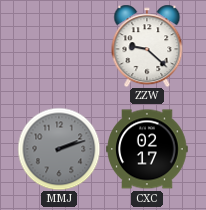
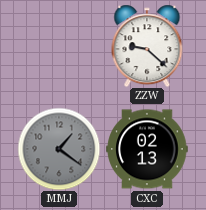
MMJ: 2:12 -> 1:21 (59, 149)
CXC: 02:17 -> 02:13 (147, 149)
